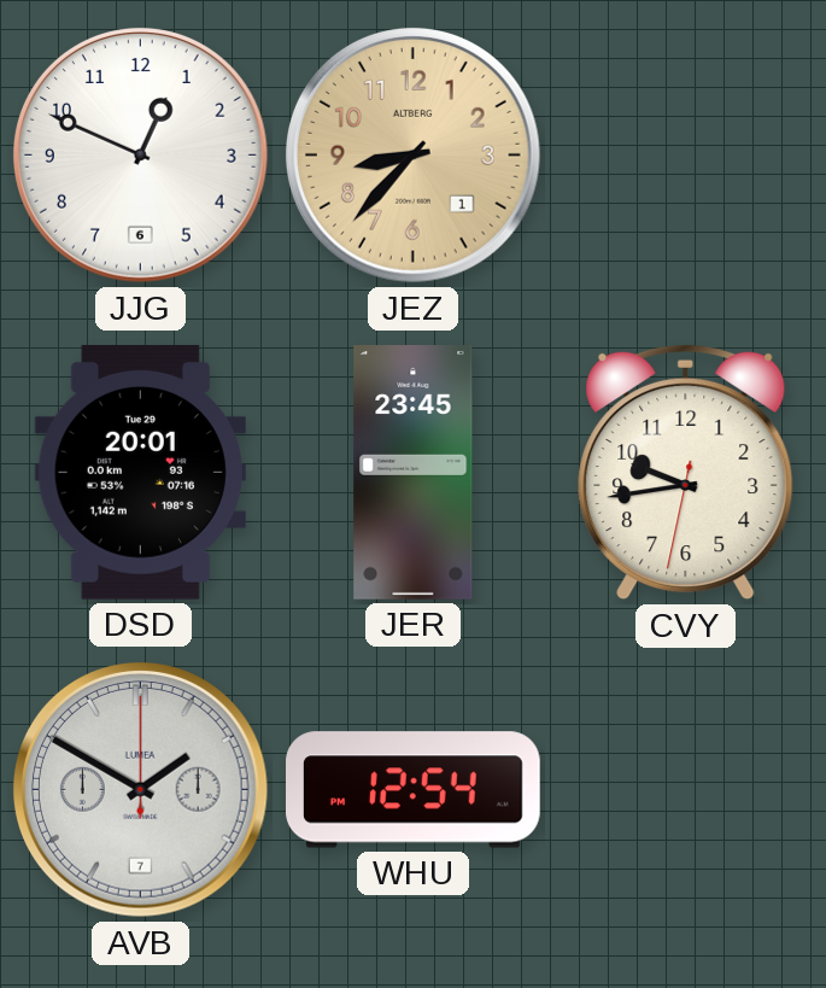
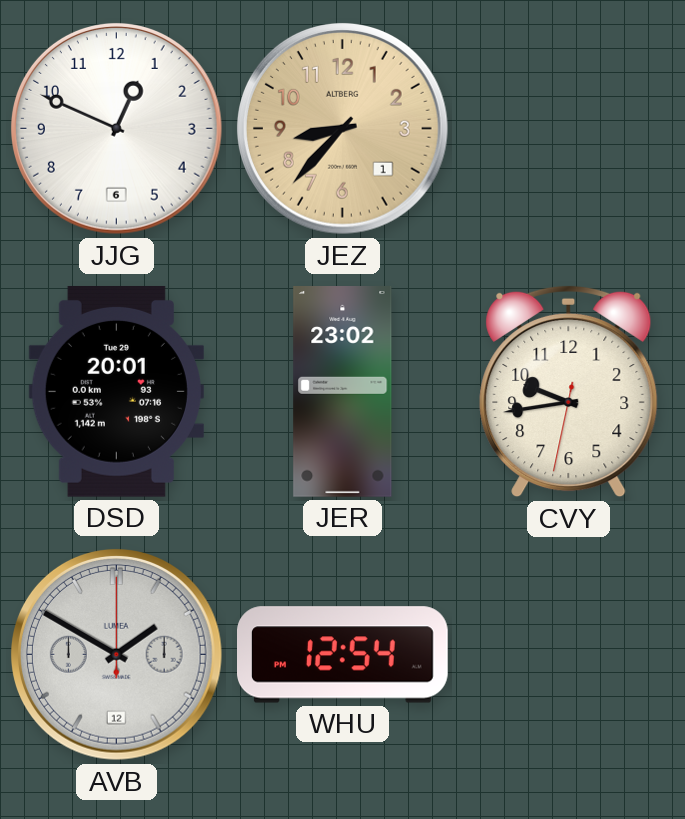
JER: 23:45 -> 23:02 (343, 392)
AVB date: 7 -> 12 (117, 655)
